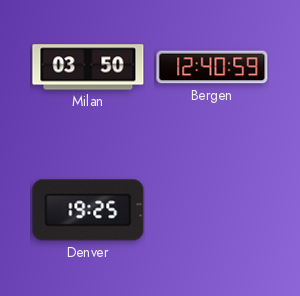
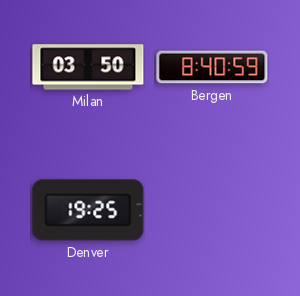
Bergen: 12:40 -> 8:40 (212, 67)
